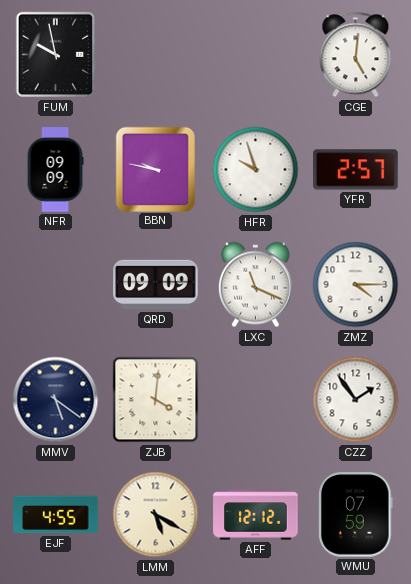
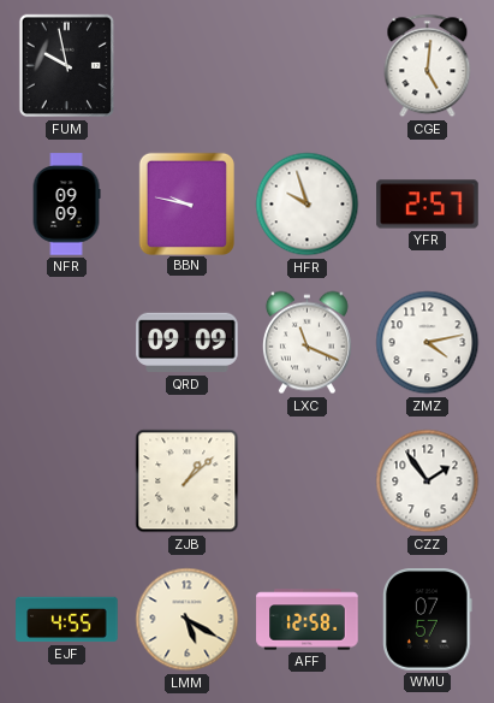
ZMZ: 4:15 -> 4:13 (428, 343)
MMV: 5:21 -> none (56, 400)
ZJB: 4:01 -> 1:08 (188, 482)
AFF: 12:12 -> 12:58 (308, 620)
WMU: 07:59 -> 07:57 (428, 620)
